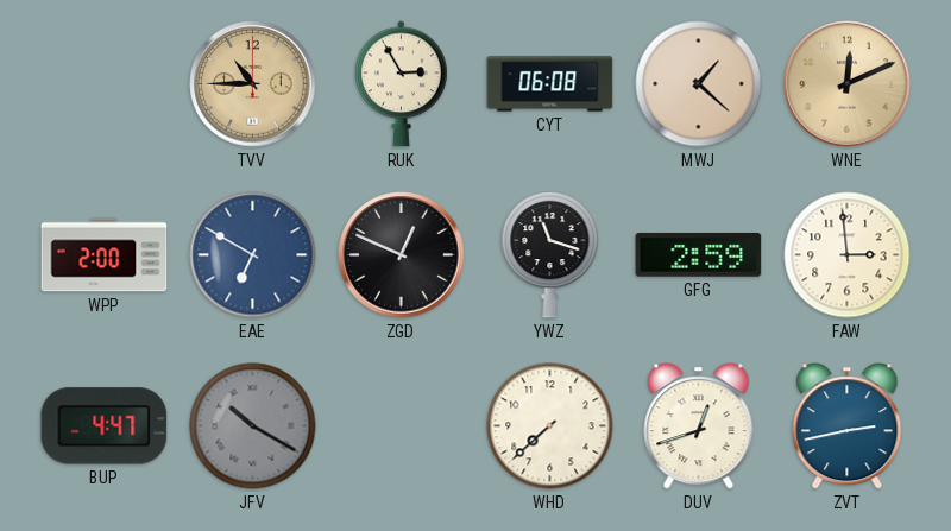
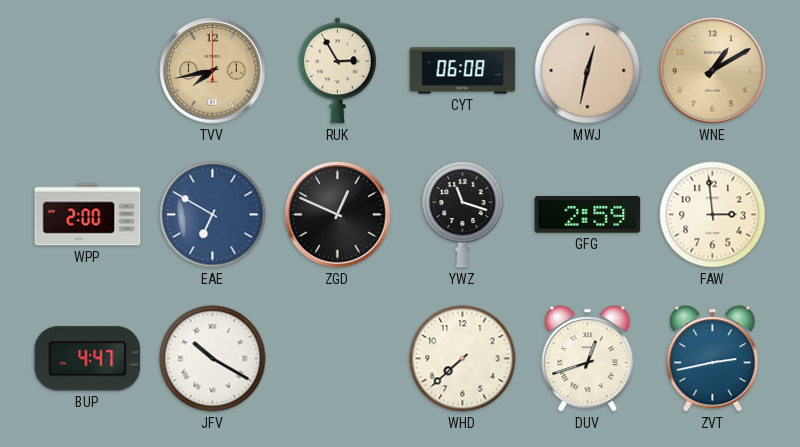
TVV: 10:45 -> 7:43 (213, 71)
MWJ: 1:22 -> 12:32 (588, 71)
WNE: 12:11 -> 1:10 (713, 71)
JFV dial: grey -> white (213, 359)
